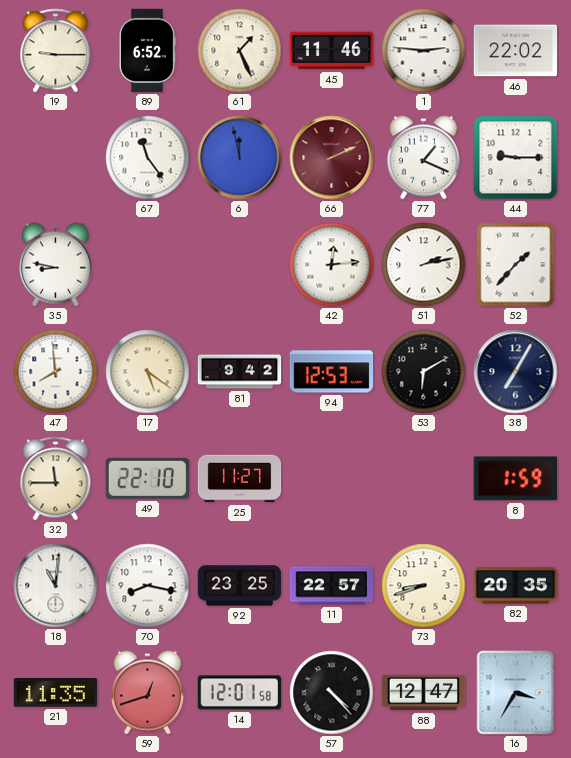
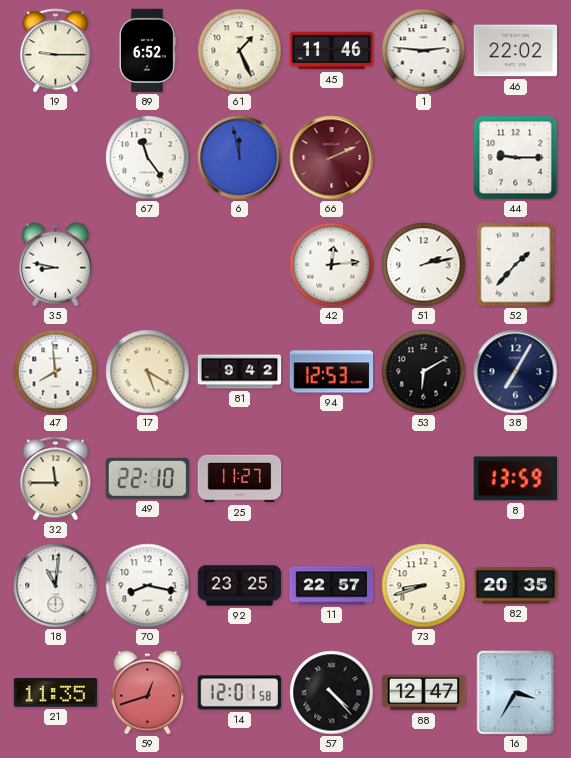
77: 1:19 -> none (423, 158)
17: 5:21 -> 5:20 (148, 372)
8: 1:59 -> 13:59 (515, 479)
